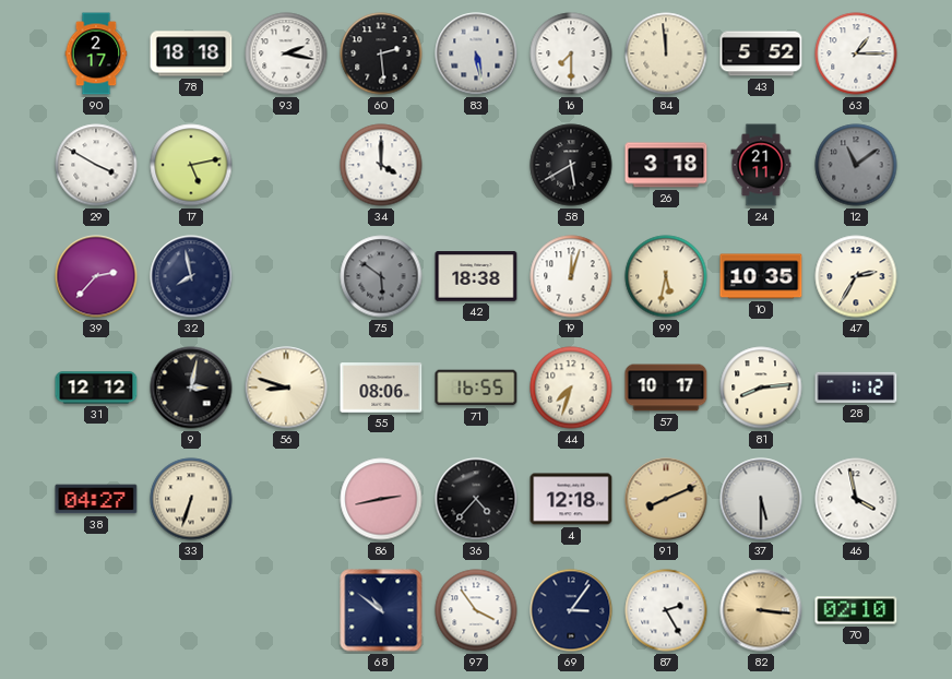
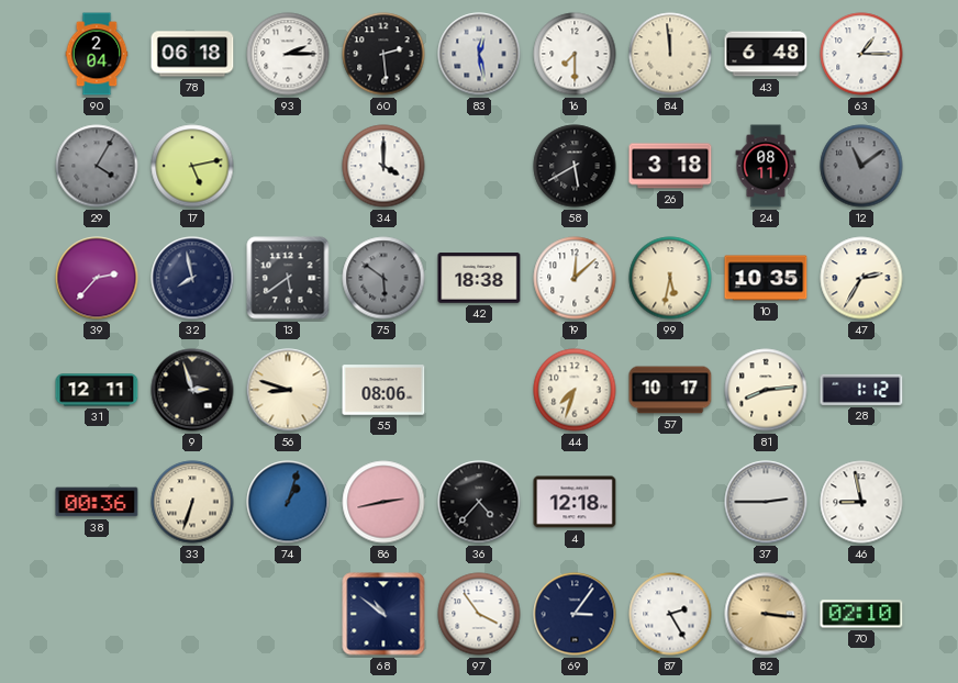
90: 2:17 -> 2:04 (97, 54)
78: 18:18 -> 06:18 (192, 54)
93: 2:17 -> 2:15 (288, 54)
83: 5:28 -> 12:28 (479, 54)
43: 5:52 -> 6:48 (766, 54)
29: 3:50 -> 4:05 (97, 166)
29 dial: white -> grey (97, 166)
24: 21:11 -> 08:11 (766, 166)
13: none -> 5:39 (288, 278)
19: 12:03 -> 12:08 (575, 278)
31: 12:12 -> 12:11 (97, 390)
9: 3:02 -> 2:57 (192, 390)
71: 16:55 -> none (476, 388)
38: 04:27 -> 00:36 (97, 502)
74: none -> 1:03 (288, 502)
91: 8:11 -> none (666, 499)
37: 5:30 -> 2:45 (766, 502)
46: 3:58 -> 8:58 (861, 502)
